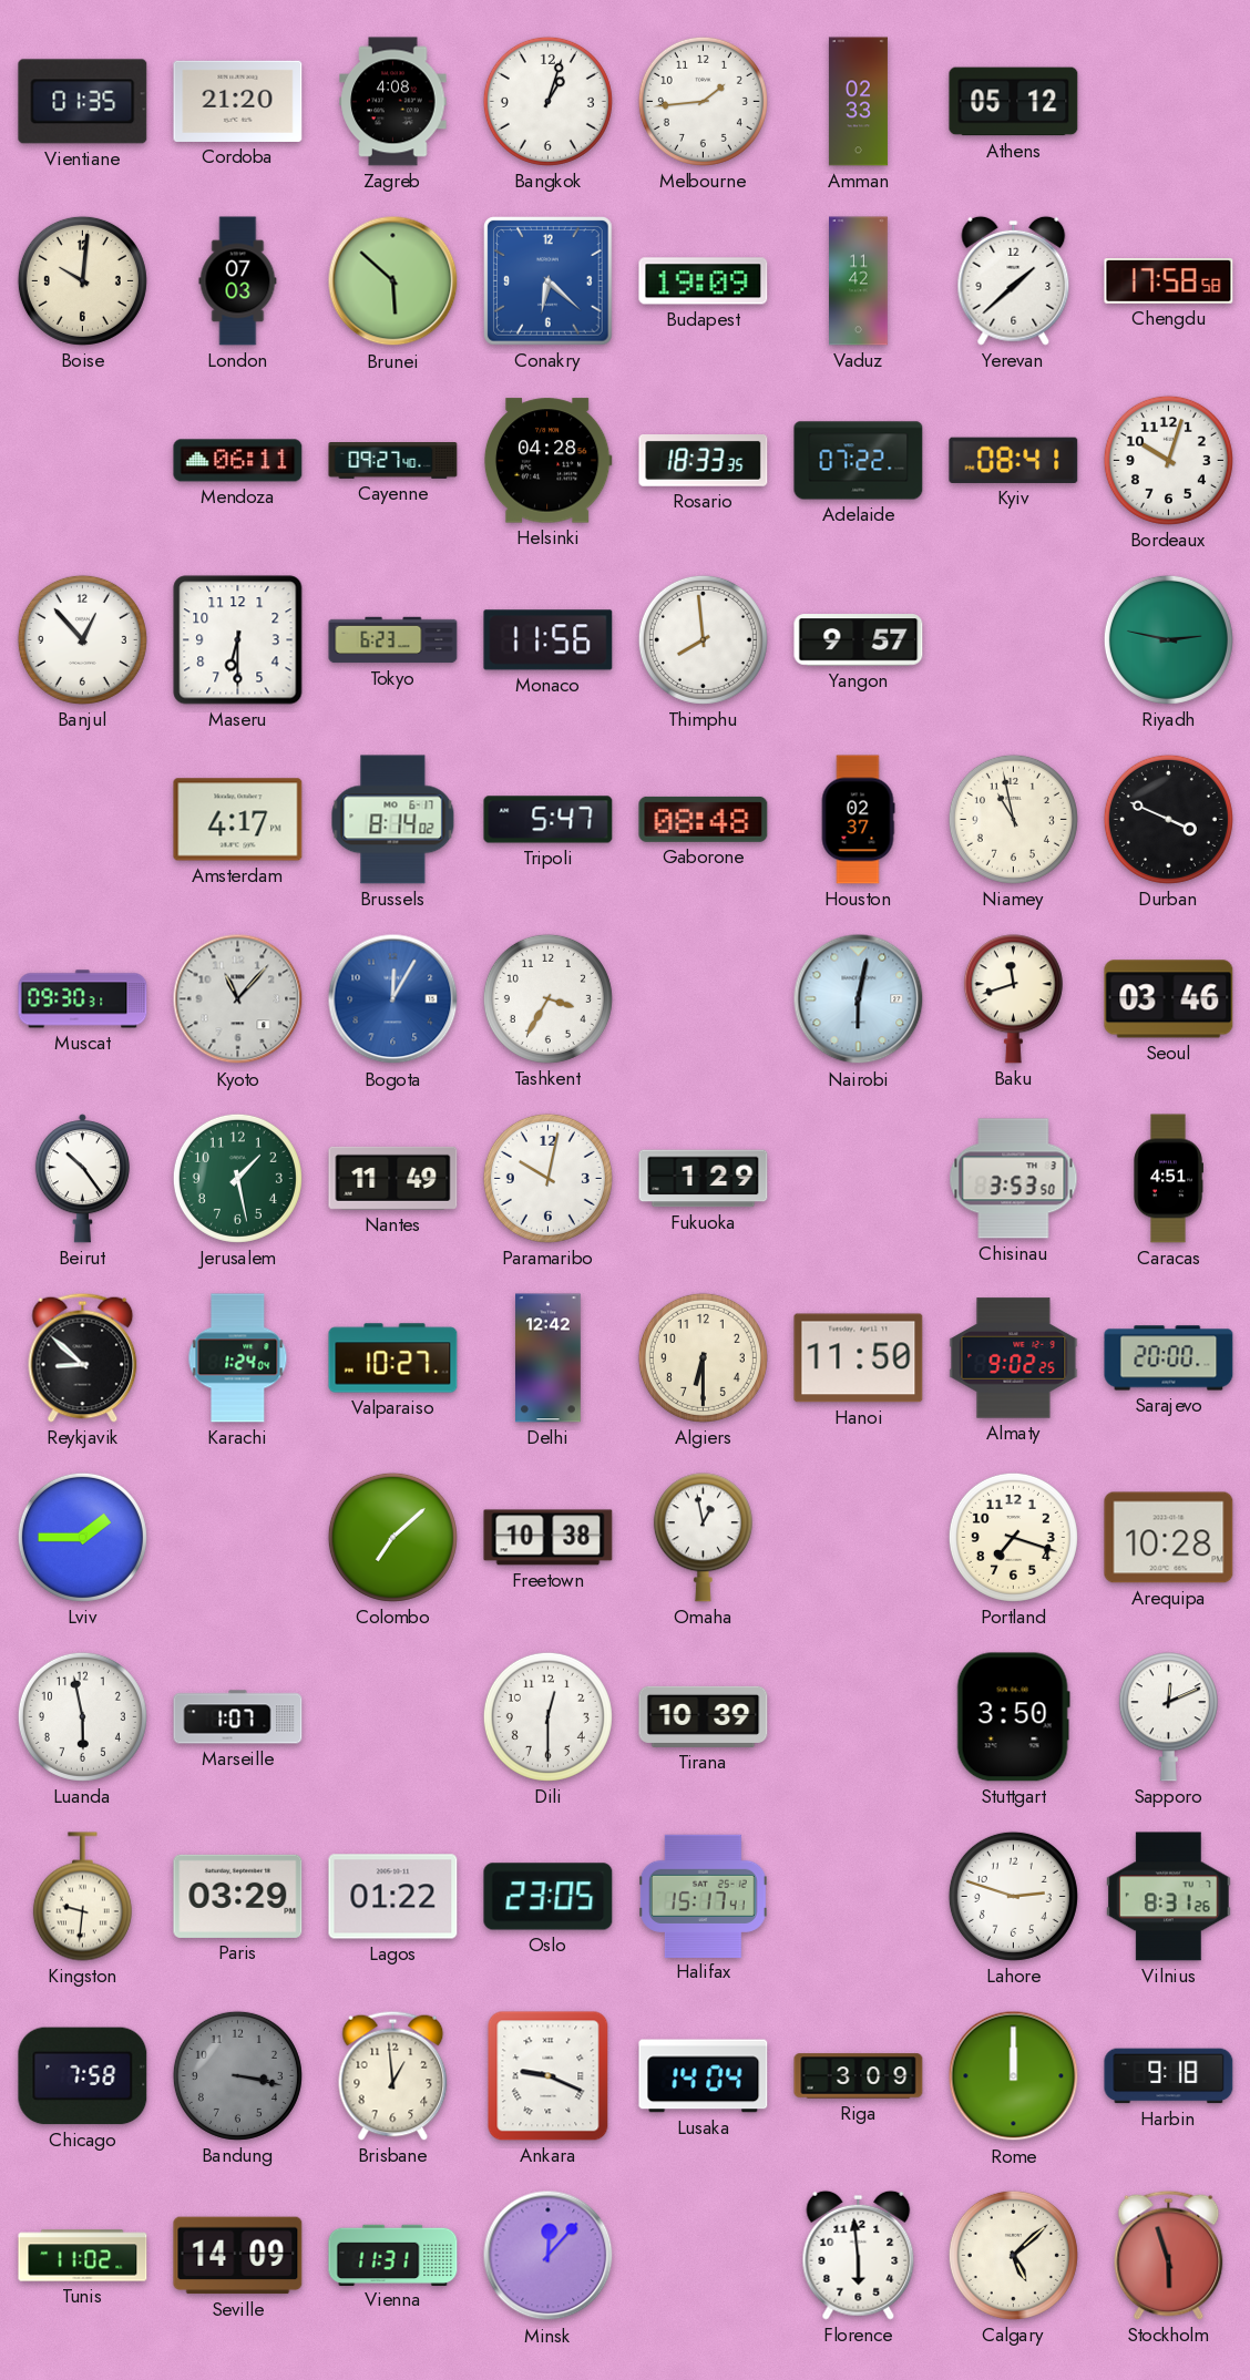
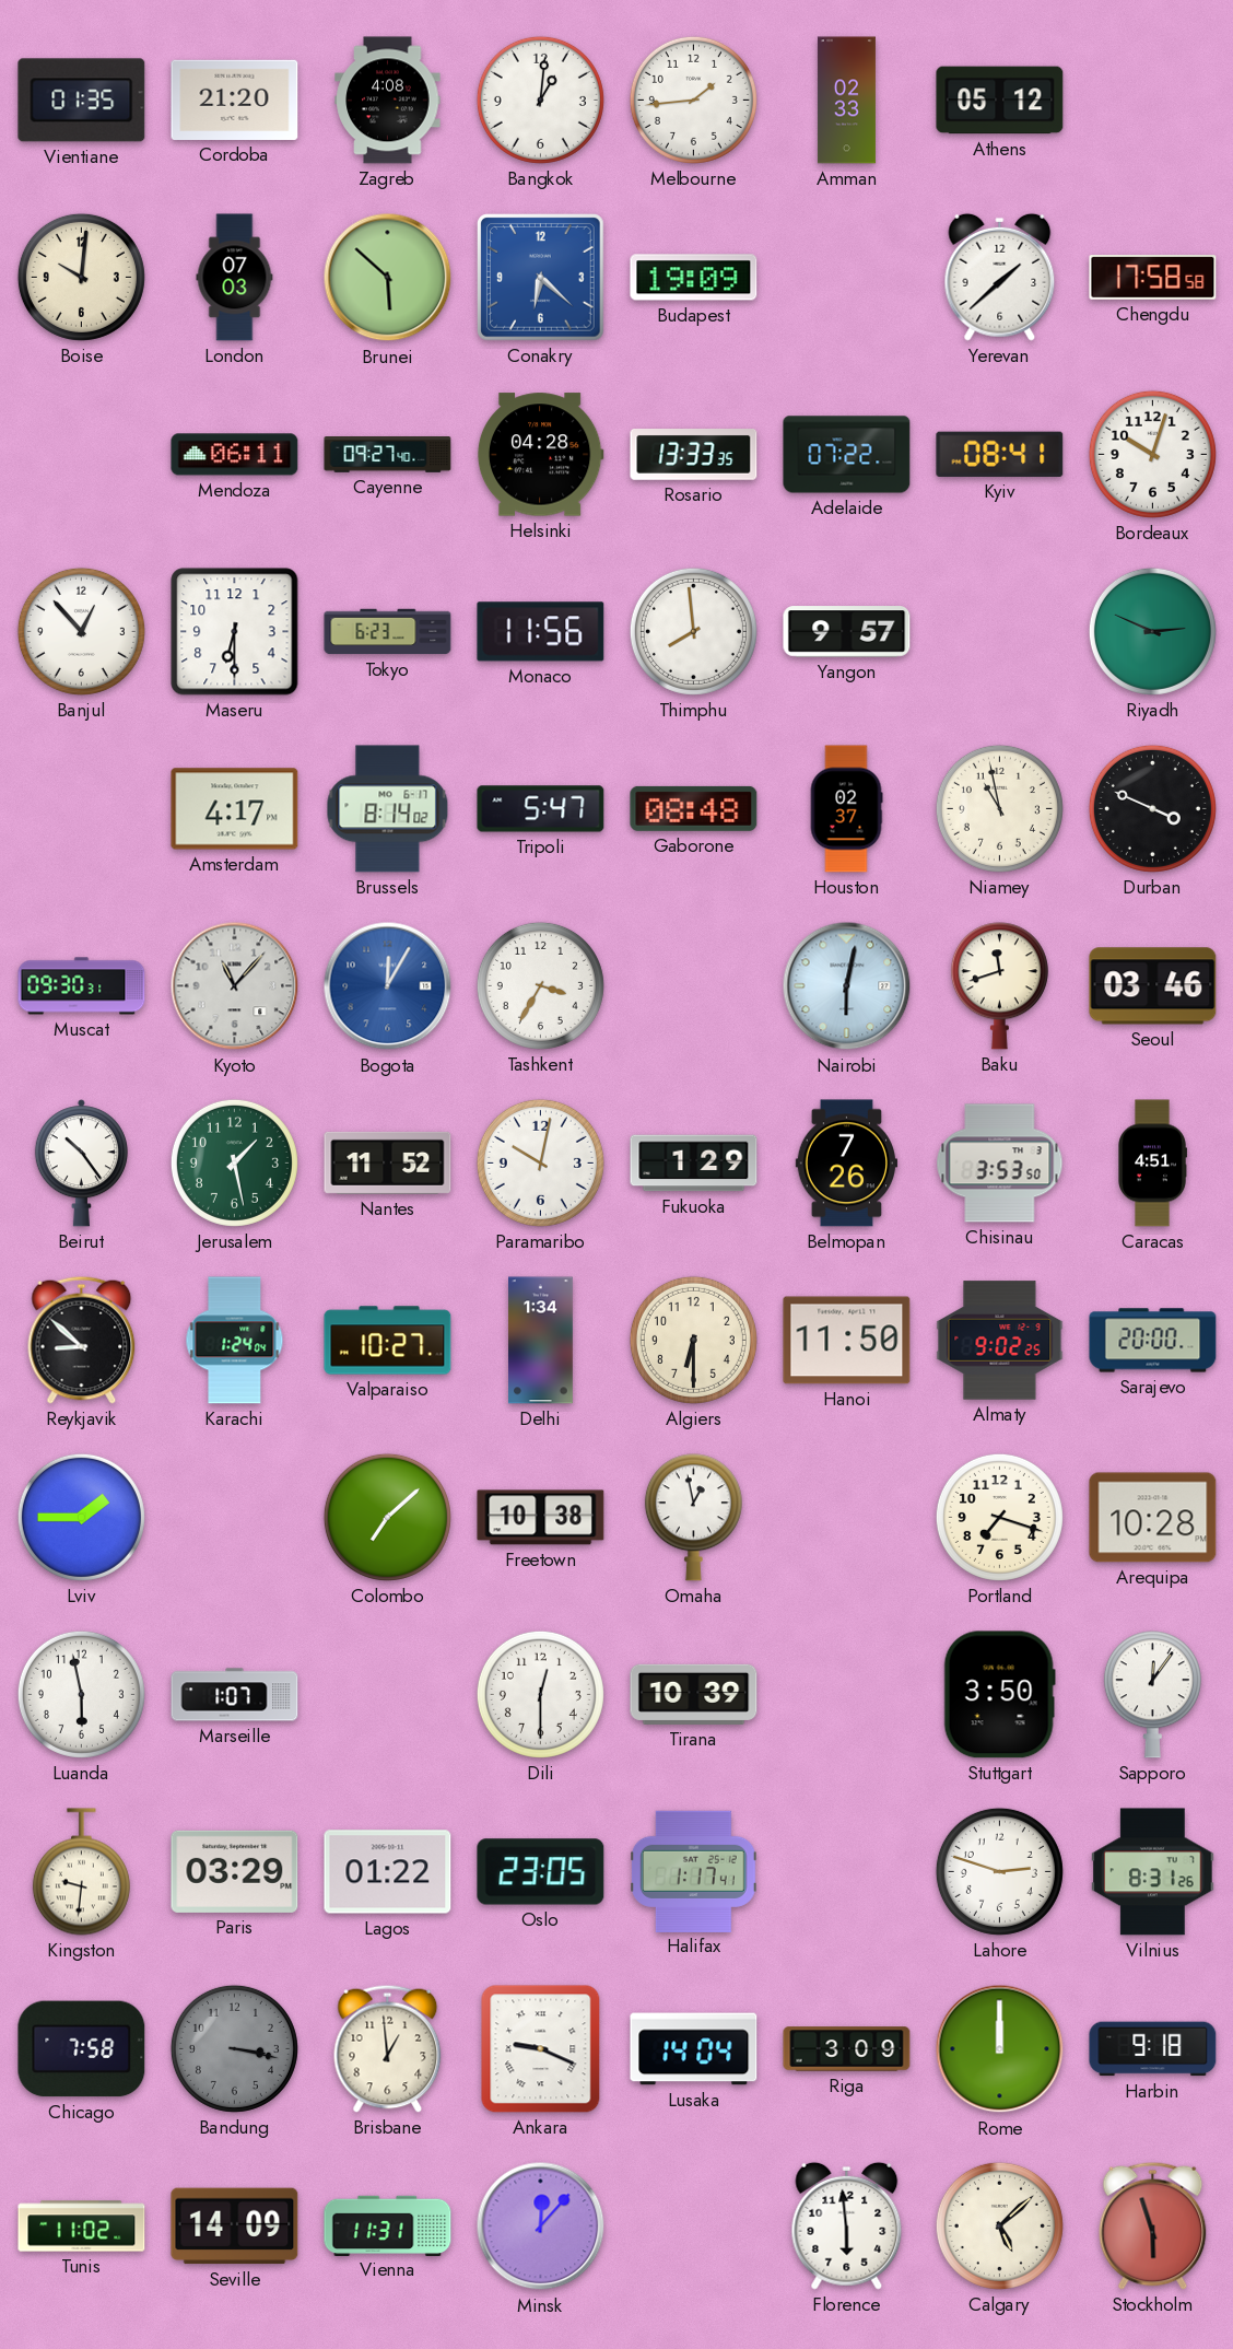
Bangkok: 1:03 -> 1:01 (540, 100)
Vaduz: 11:42 -> none (859, 281)
Rosario: 18:33 -> 13:33 (694, 455)
Riyadh: 2:47 -> 2:49 (1152, 631)
Nantes: 11:49 -> 11:52 (388, 1162)
Belmopan: none -> 7:26 (847, 1164)
Delhi: 12:42 -> 1:34 (541, 1341)
Sapporo: 12:11 -> 12:06 (1152, 1695)
Halifax: 15:17 -> 1:17 (694, 1871)
